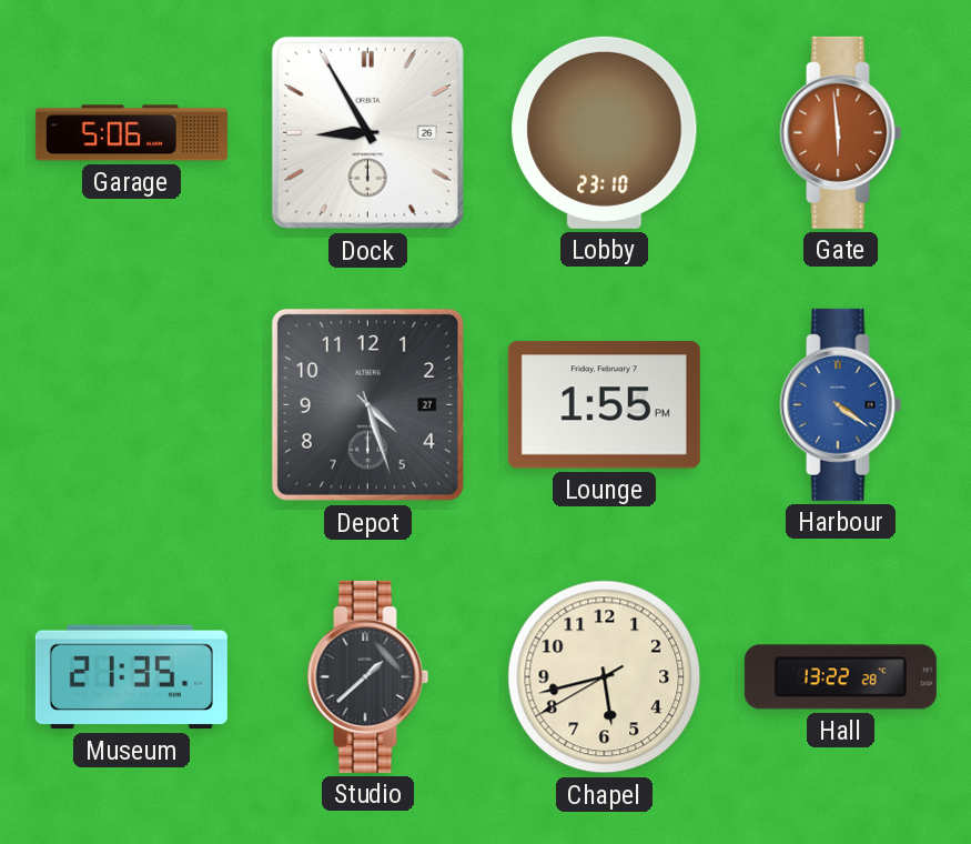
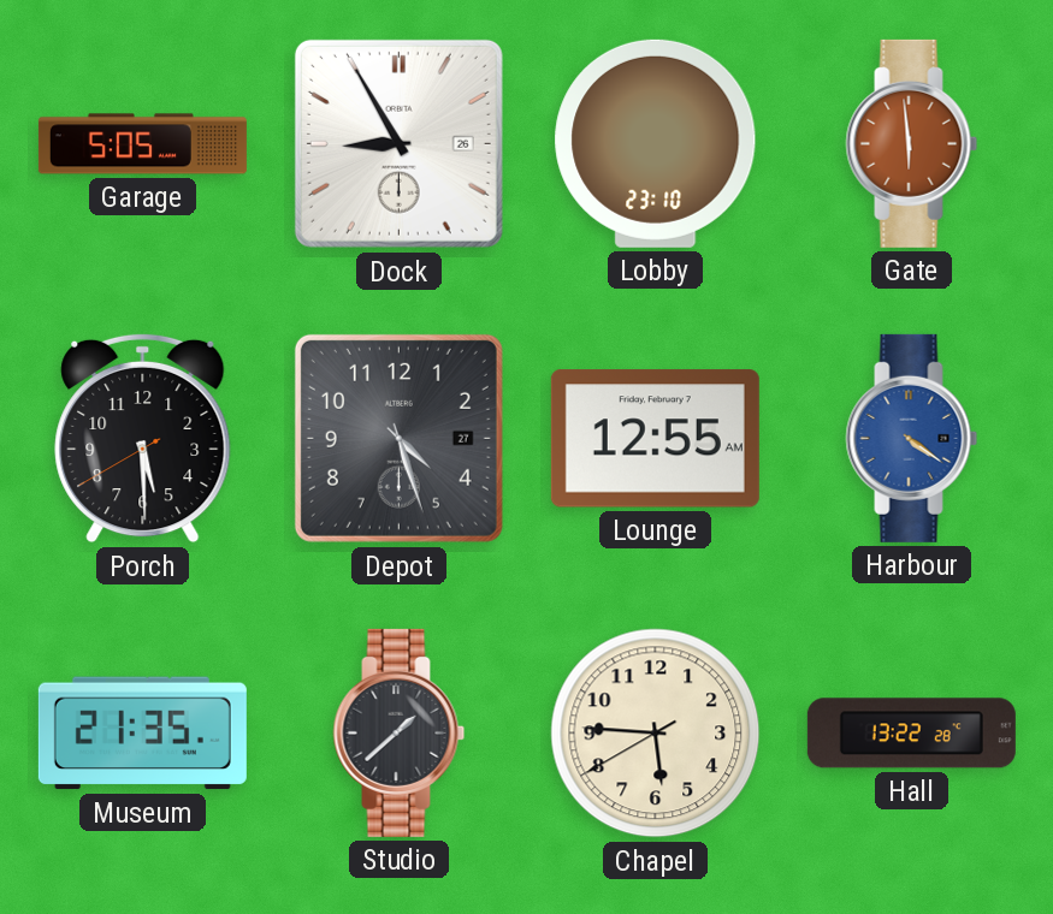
Garage: 5:06 -> 5:05 (142, 144)
Porch: none -> 5:29 (143, 438)
Lounge: 1:55 -> 12:55 (655, 439)
Chapel: 5:42 -> 5:45 (656, 734)
